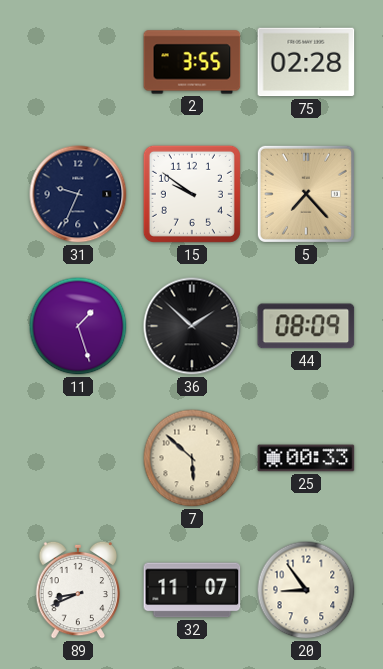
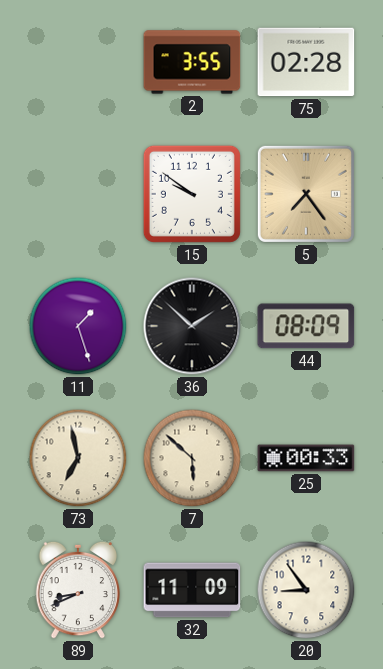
31: 9:34 -> none (78, 194)
5: 7:23 -> 7:24 (306, 194)
73: none -> 6:58 (78, 458)
32: 11:07 -> 11:09 (192, 590)
